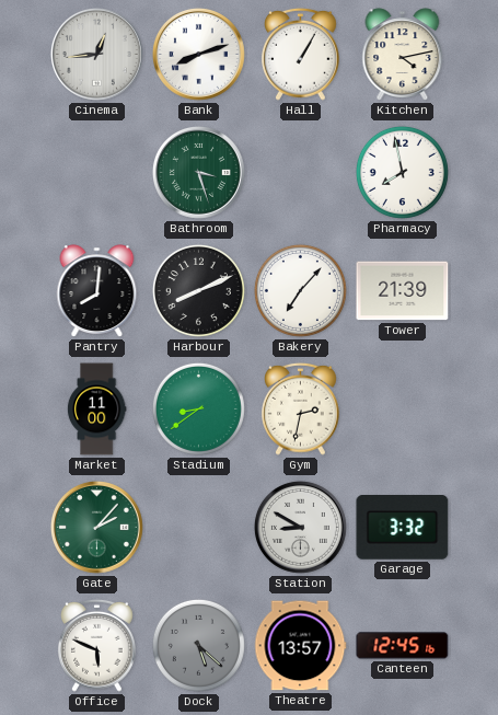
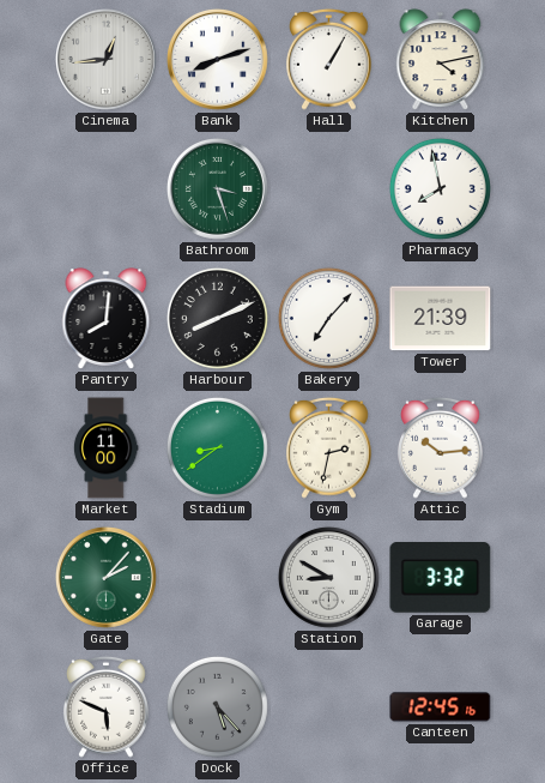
Attic: none -> 10:14 (441, 447)
Dock: 5:22 -> 5:23 (217, 706)
Theatre: 13:57 -> none (301, 646)
